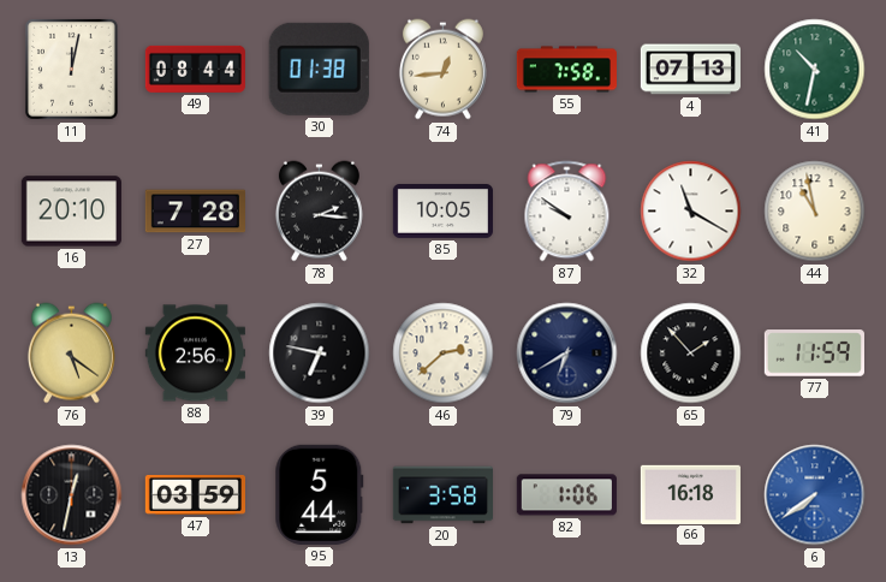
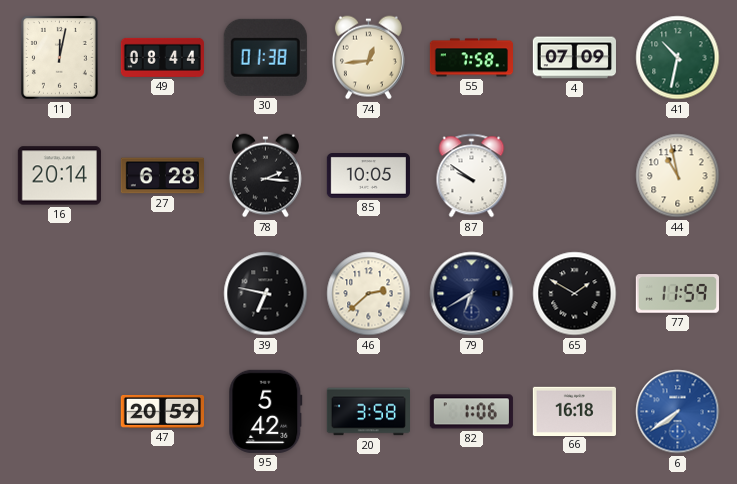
4: 07:13 -> 07:09 (574, 58)
16: 20:10 -> 20:14 (59, 176)
27: 7:28 -> 6:28 (162, 176)
32: 11:20 -> none (691, 212)
76: 5:21 -> none (71, 354)
88: 2:56 -> none (195, 354)
65: 1:53 -> 1:50 (575, 294)
13: 12:32 -> none (72, 495)
47: 03:59 -> 20:59 (162, 411)
95: 5:44 -> 5:42 (266, 411)
